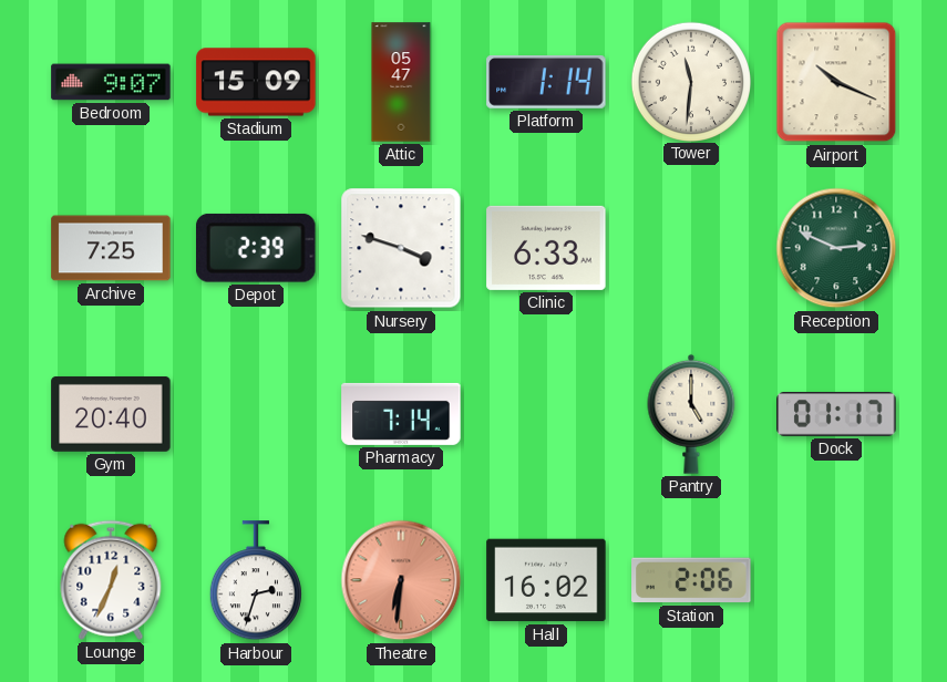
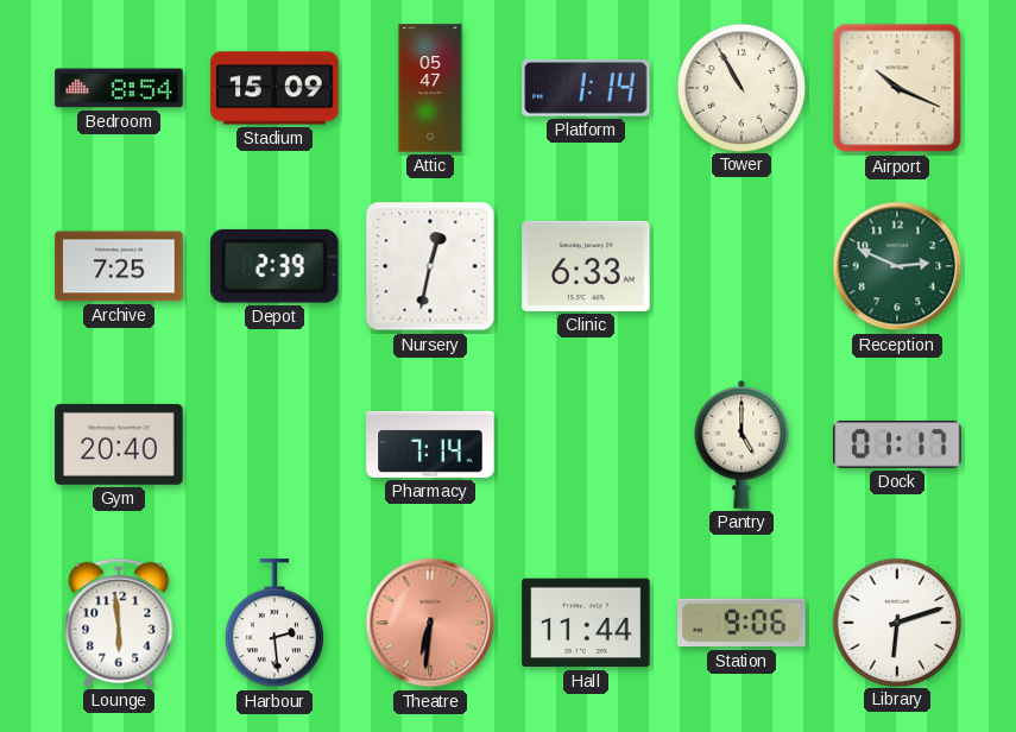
Bedroom: 9:07 -> 8:54 (119, 88)
Tower: 11:31 -> 10:55 (740, 87)
Nursery: 3:48 -> 12:32 (430, 266)
Lounge: 12:34 -> 5:59 (119, 623)
Harbour: 2:33 -> 2:29 (274, 624)
Hall: 16:02 -> 11:44 (586, 623)
Station: 2:06 -> 9:06 (742, 623)
Library: none -> 6:12 (896, 621)
